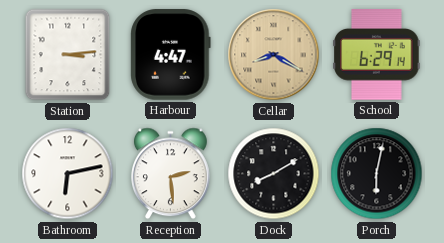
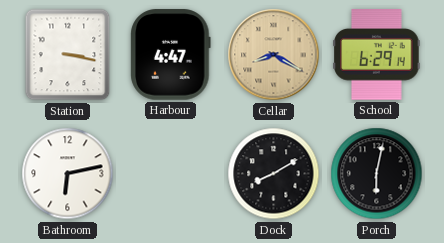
Station: 3:14 -> 3:17 (68, 55)
Reception: 2:29 -> none (170, 174)
